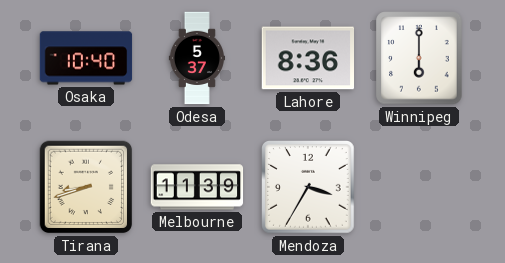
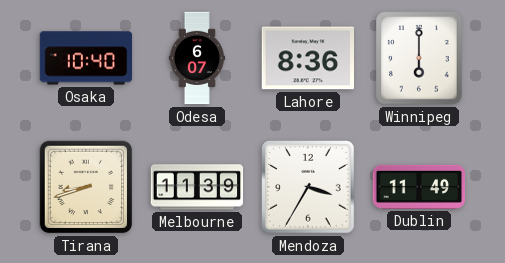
Odesa: 5:37 -> 6:07 (197, 58)
Dublin: none -> 11:49 (419, 187)
